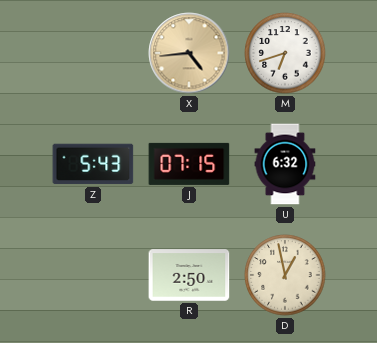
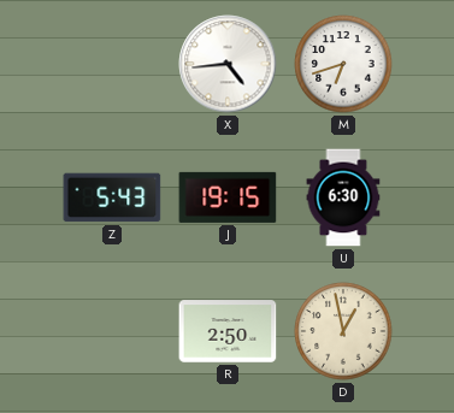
X dial: champagne -> white (228, 64)
J: 07:15 -> 19:15 (228, 197)
U: 6:32 -> 6:30 (343, 197)
